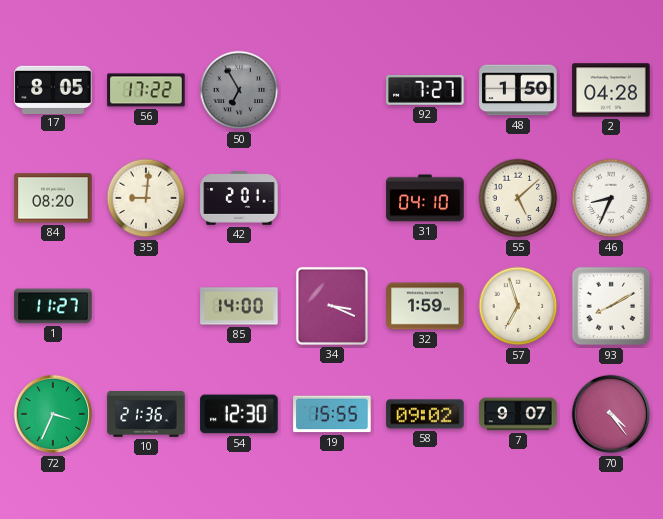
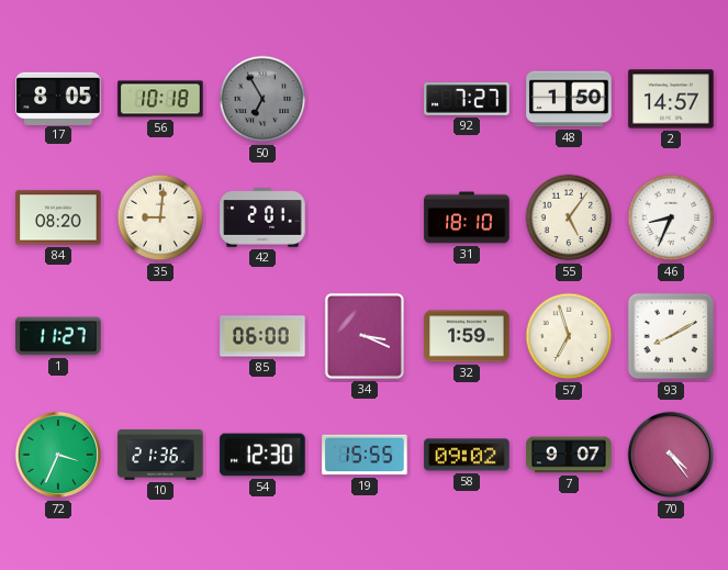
56: 17:22 -> 10:18 (160, 99)
2: 04:28 -> 14:57 (671, 99)
31: 04:10 -> 18:10 (467, 217)
55: 5:08 -> 5:06 (569, 217)
85: 14:00 -> 06:00 (262, 336)
